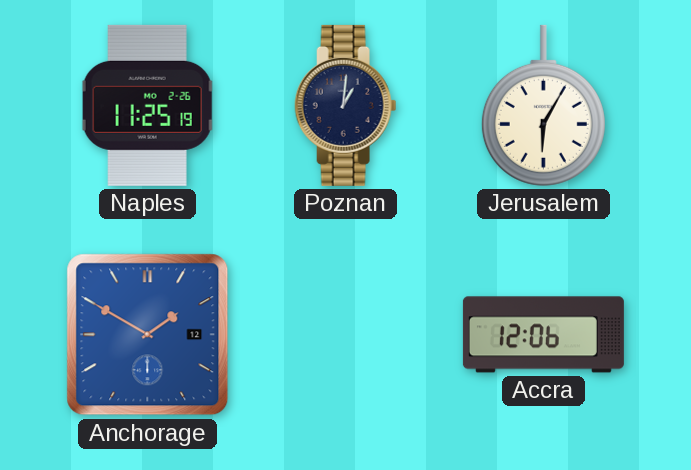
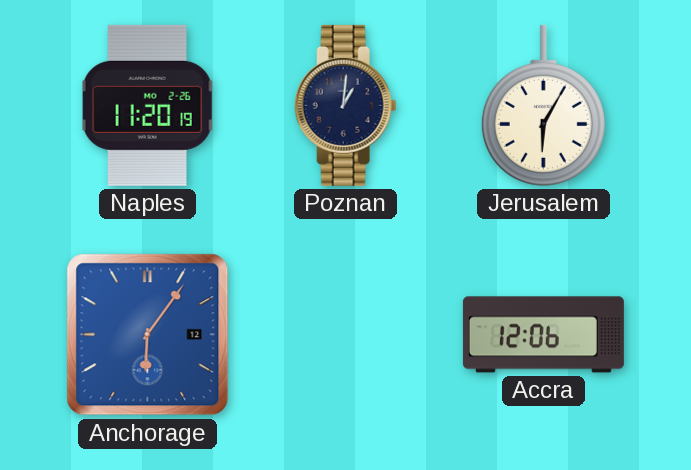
Naples: 11:25 -> 11:20 (147, 105)
Anchorage: 1:50 -> 6:06 (148, 335)
